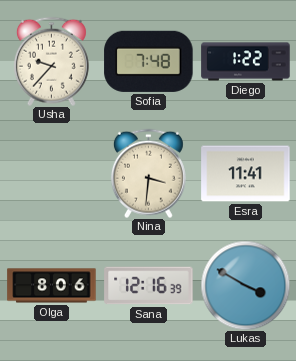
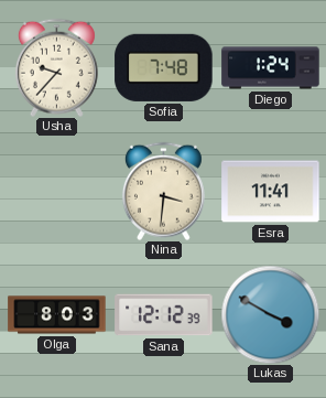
Diego: 1:22 -> 1:24 (271, 68)
Olga: 8:06 -> 8:03 (57, 315)
Sana: 12:16 -> 12:12 (164, 315)
